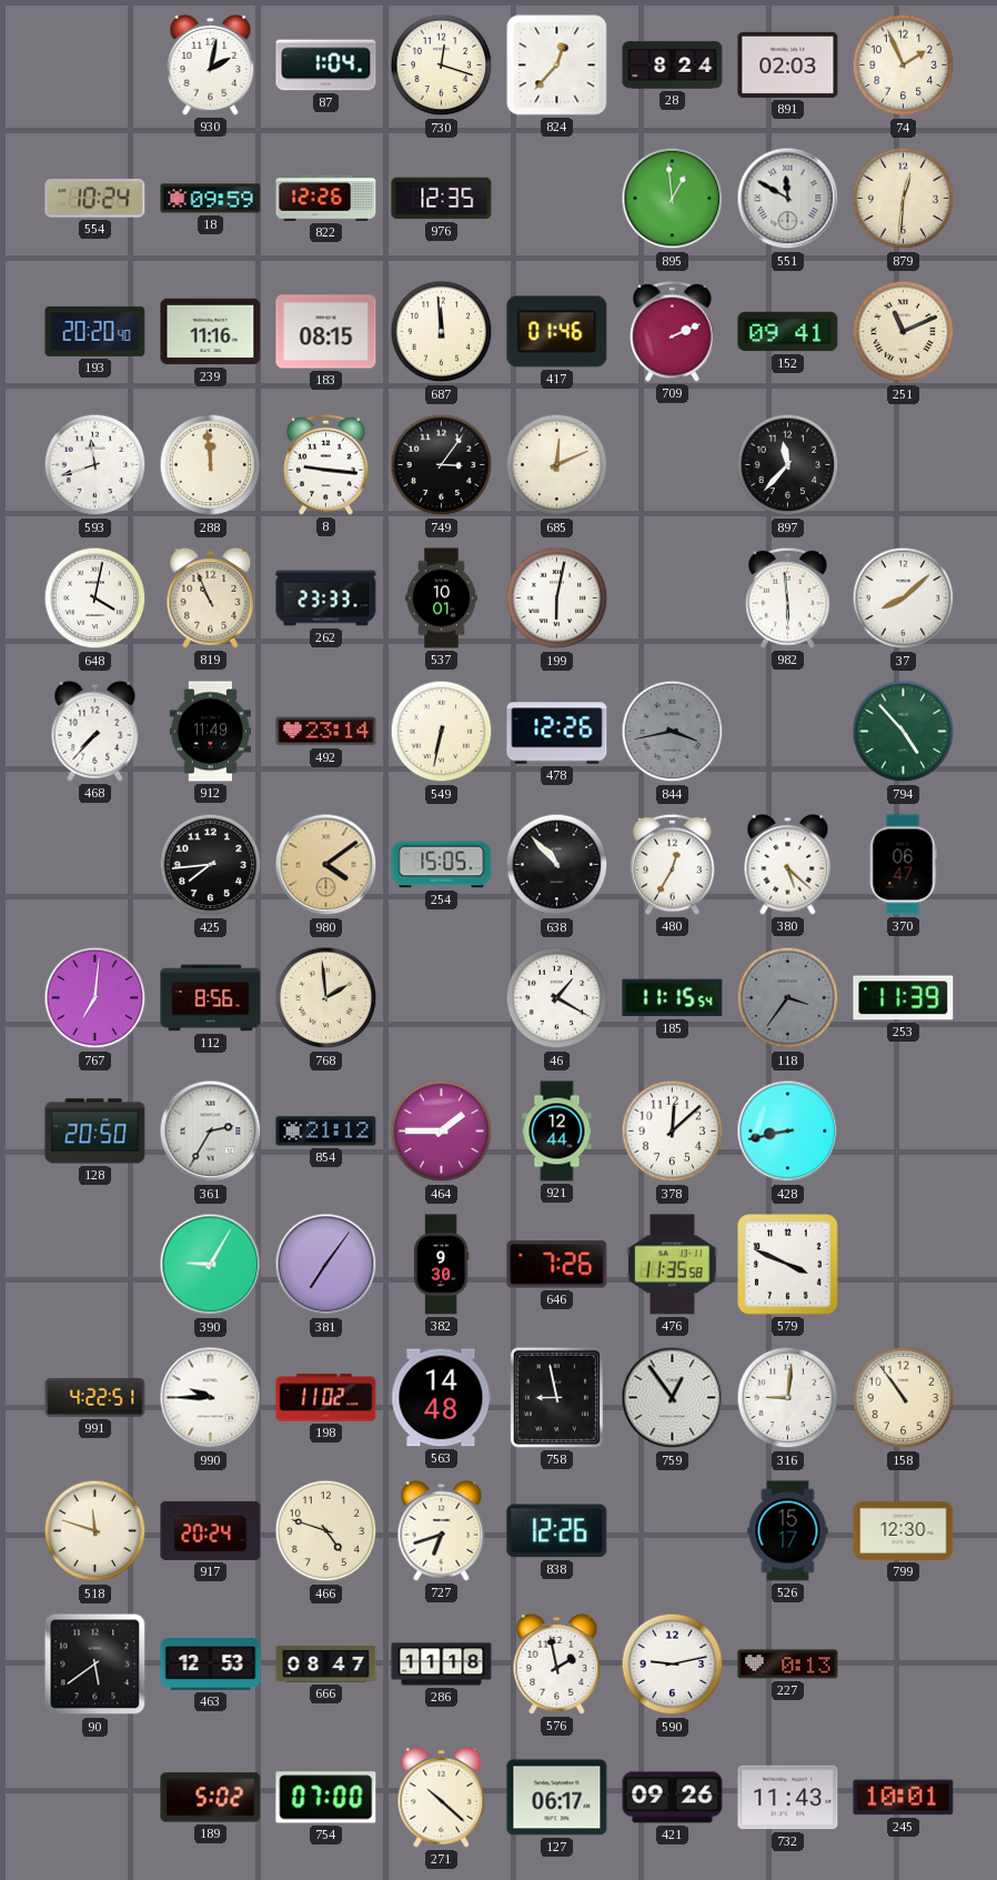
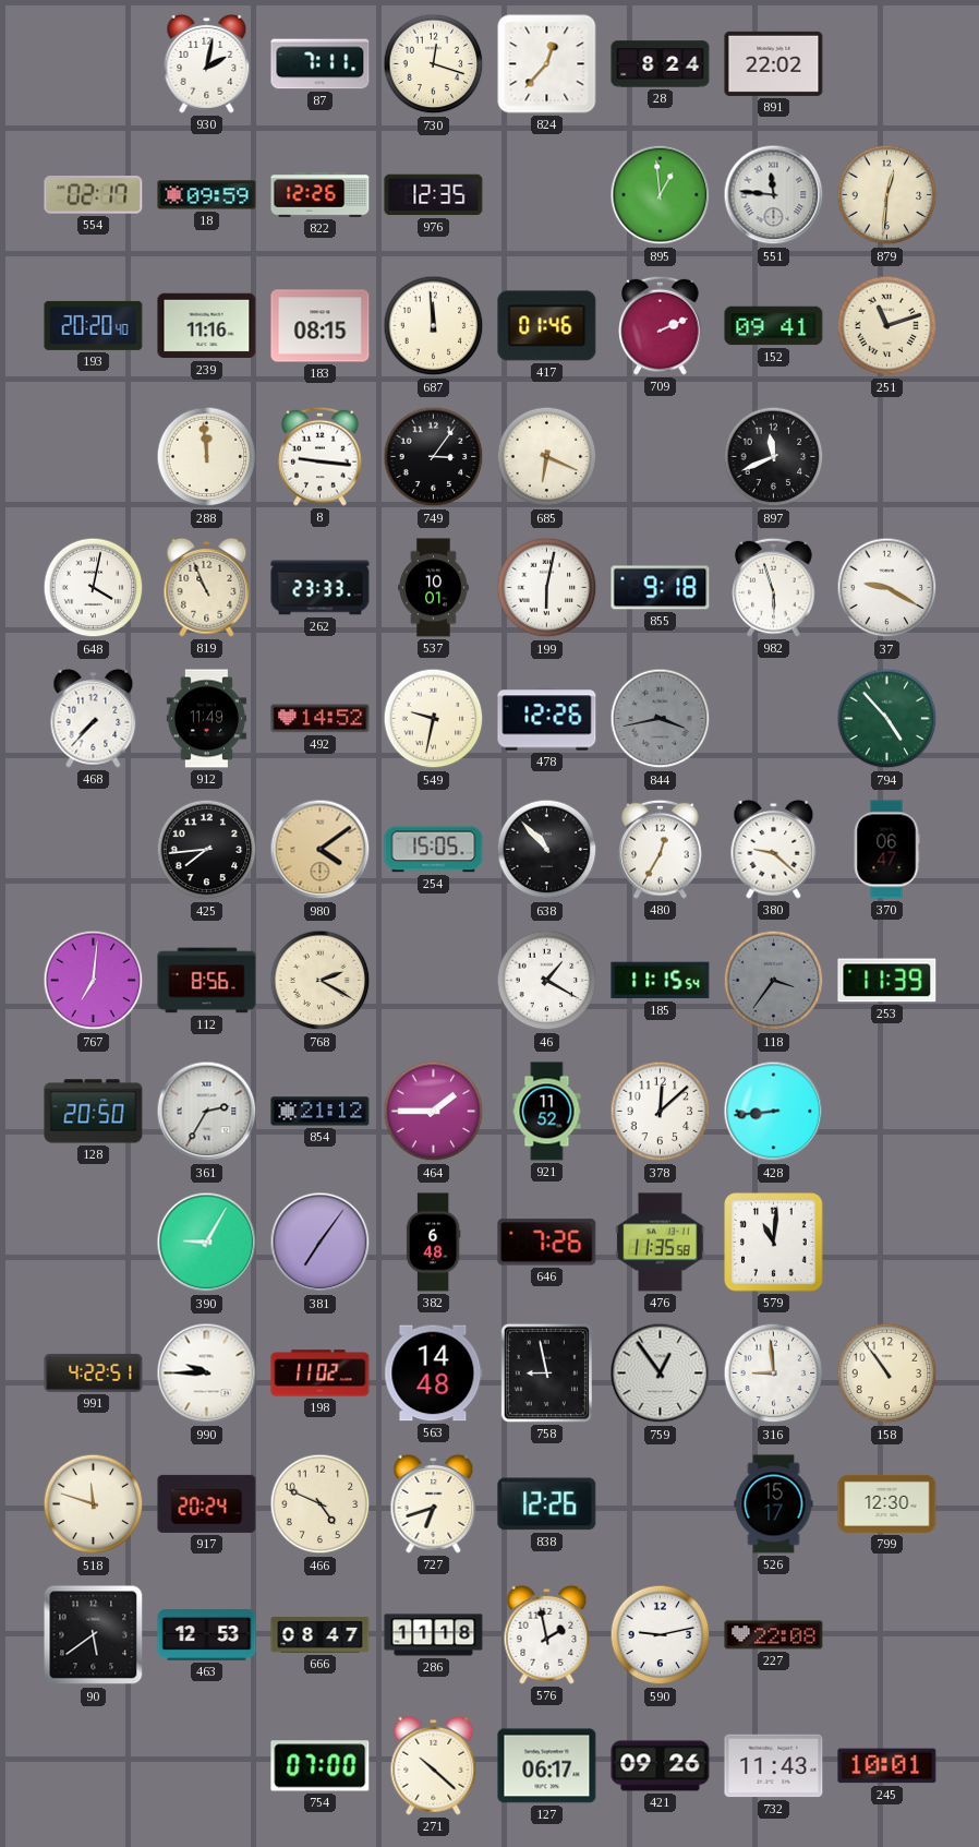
87: 1:04 -> 7:11 (321, 64)
891: 02:03 -> 22:02 (774, 63)
74: 1:56 -> none (904, 66)
554: 10:24 -> 02:17 (94, 195)
551: 11:50 -> 11:46 (774, 195)
251: 11:11 -> 11:12 (887, 326)
593: 11:42 -> none (95, 465)
685: 12:11 -> 6:19 (547, 457)
897: 11:37 -> 11:41 (774, 457)
855: none -> 9:18 (661, 588)
982: 5:59 -> 5:57 (774, 587)
37: 8:08 -> 9:20 (887, 588)
492: 23:14 -> 14:52 (321, 719)
549: 6:32 -> 9:32 (434, 719)
380: 5:22 -> 9:22 (774, 849)
768: 1:59 -> 2:20 (321, 981)
921: 12:44 -> 11:52 (547, 1112)
428: 8:43 -> 8:44 (774, 1112)
382: 9:30 -> 6:48 (433, 1243)
579: 3:49 -> 11:01 (774, 1243)
316: 9:01 -> 8:59 (774, 1374)
466: 4:48 -> 4:49 (321, 1504)
227: 0:13 -> 22:08 (774, 1635)
189: 5:02 -> none (211, 1798)
